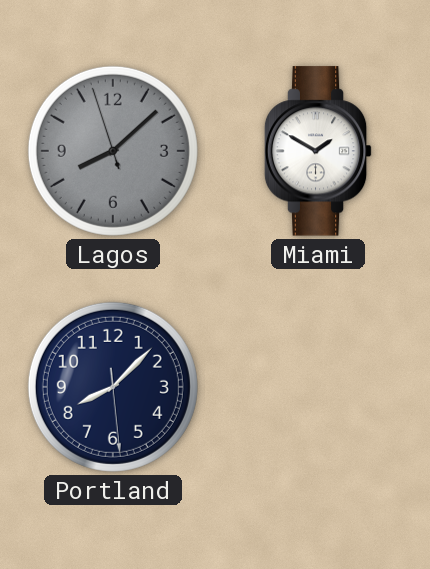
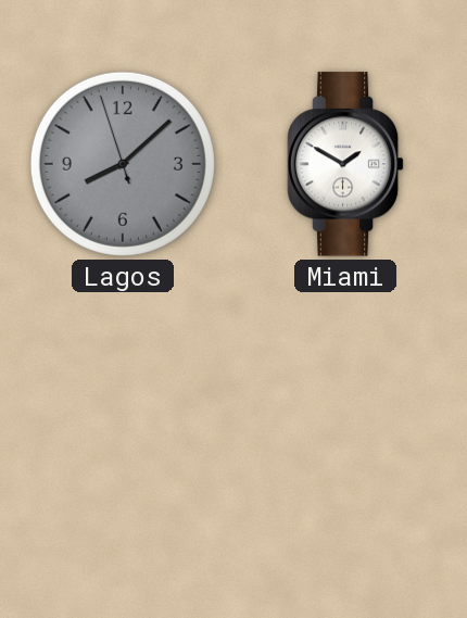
Portland: 8:07 -> none (113, 387)
